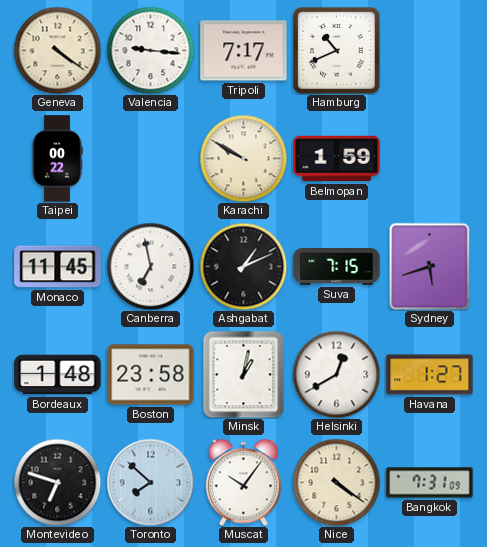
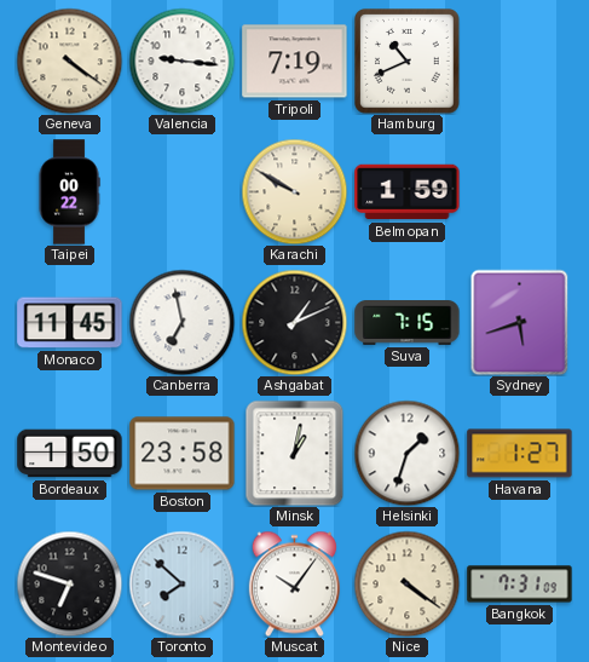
Tripoli: 7:17 -> 7:19 (295, 62)
Bordeaux: 1:48 -> 1:50 (70, 454)
Helsinki: 12:40 -> 1:33 (406, 453)
